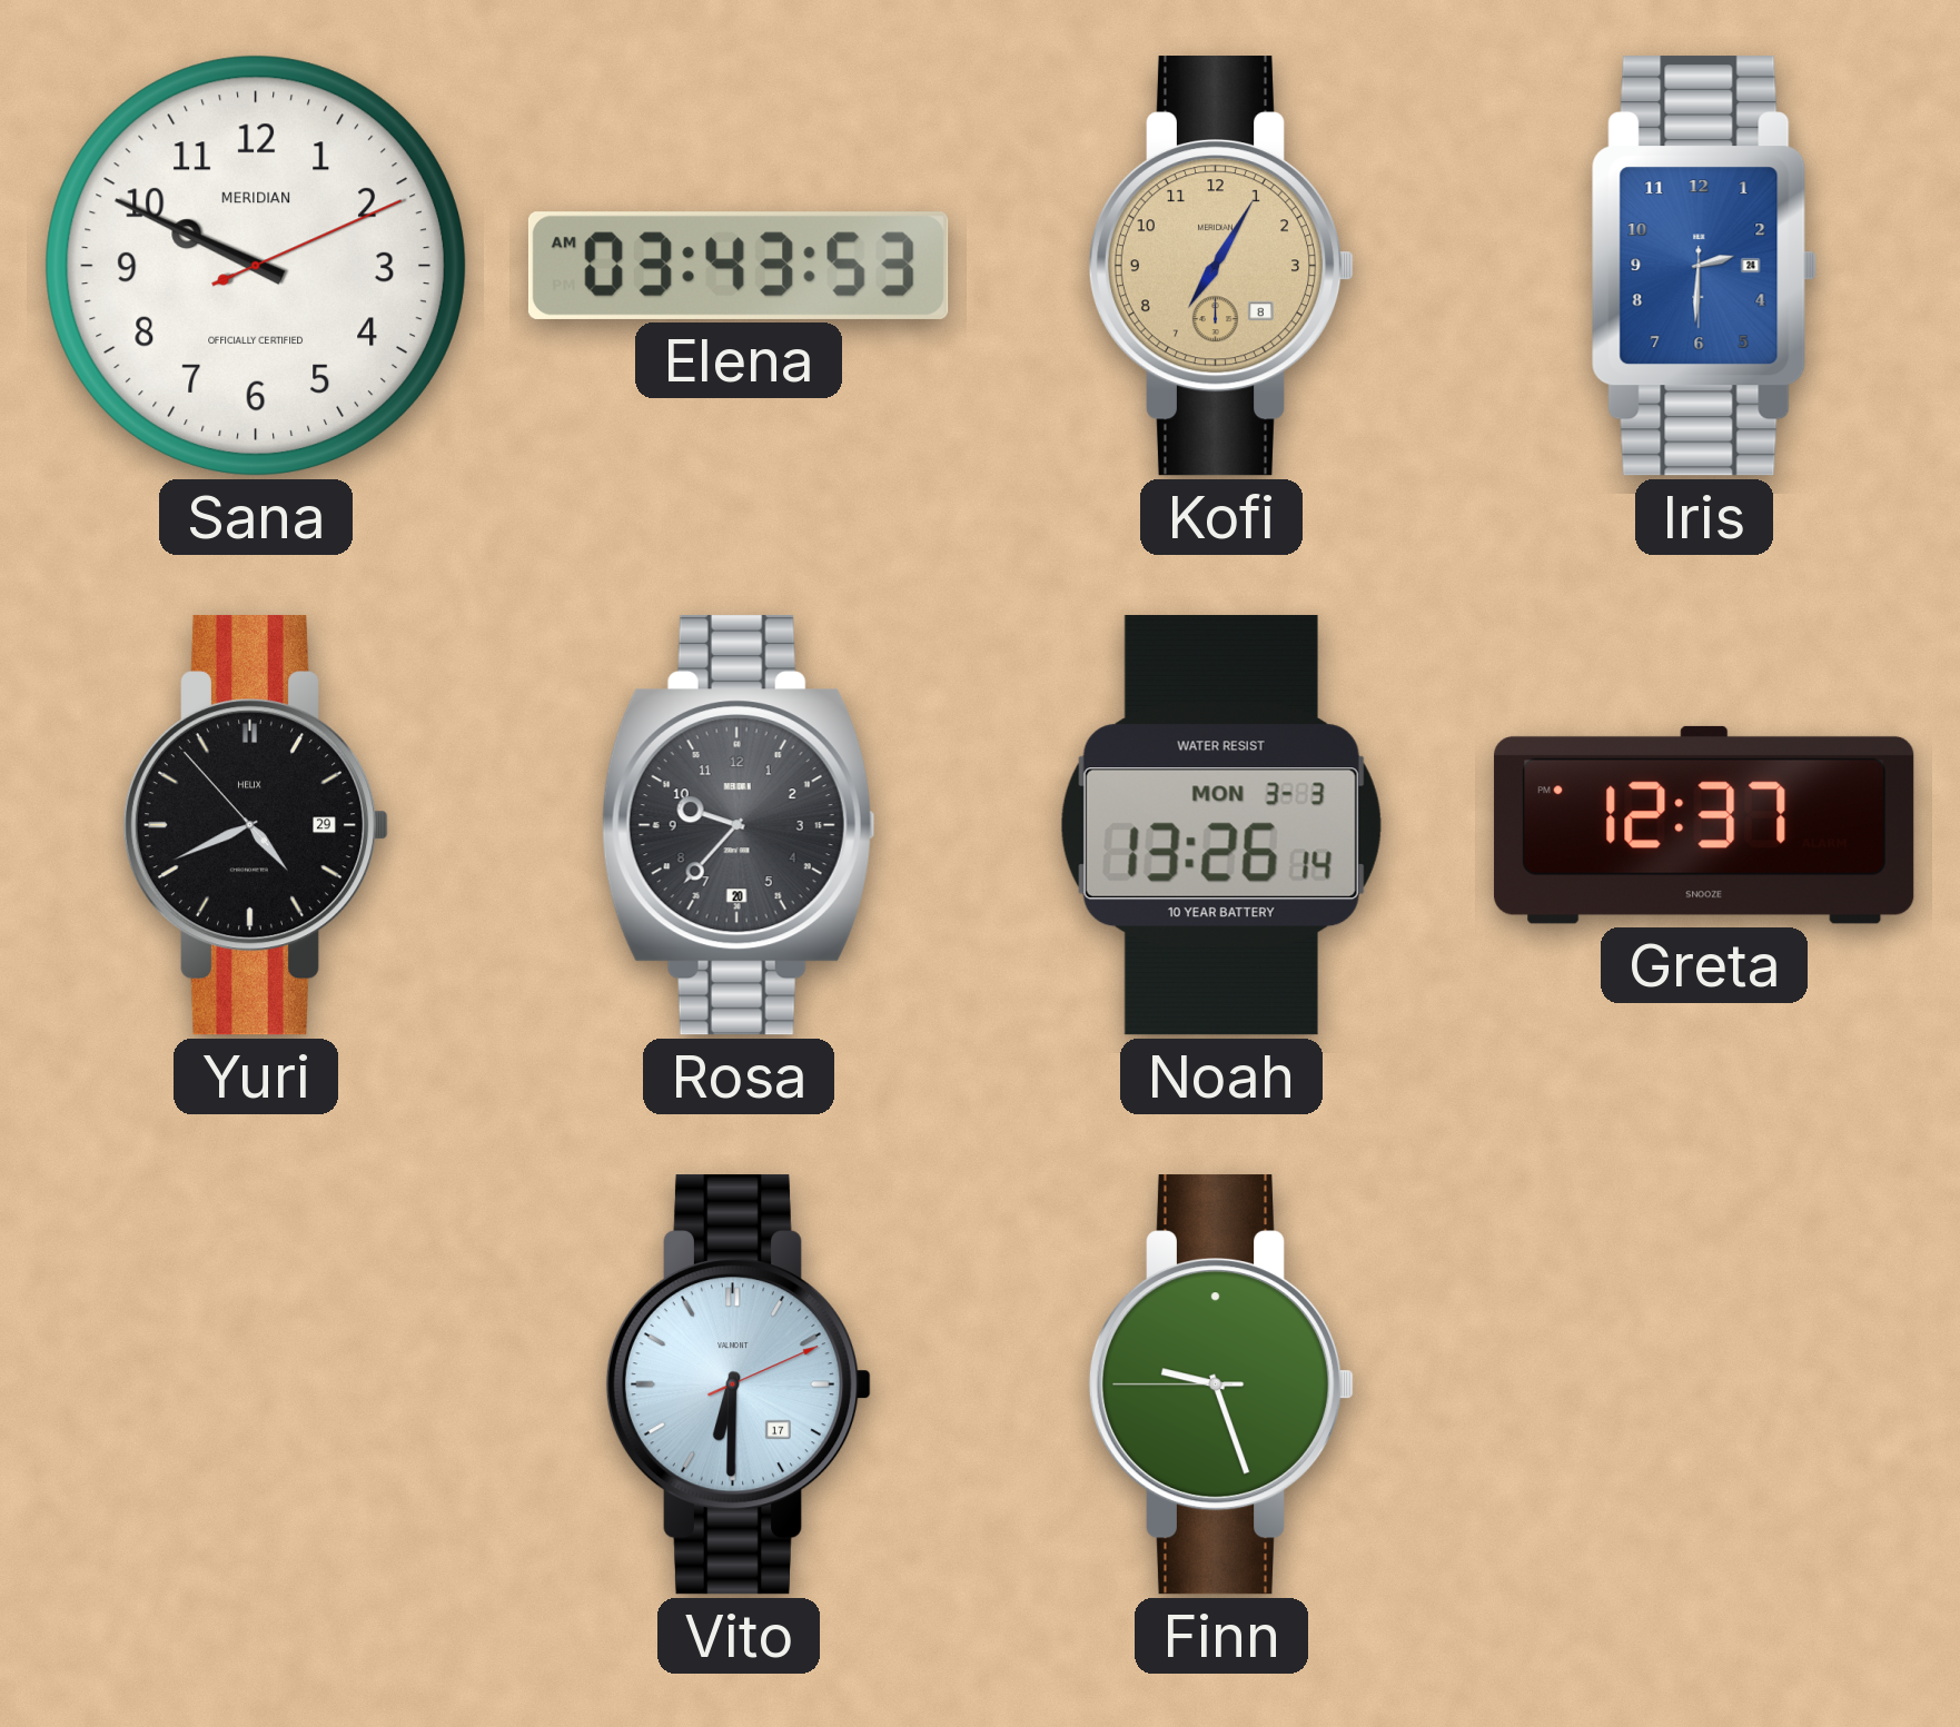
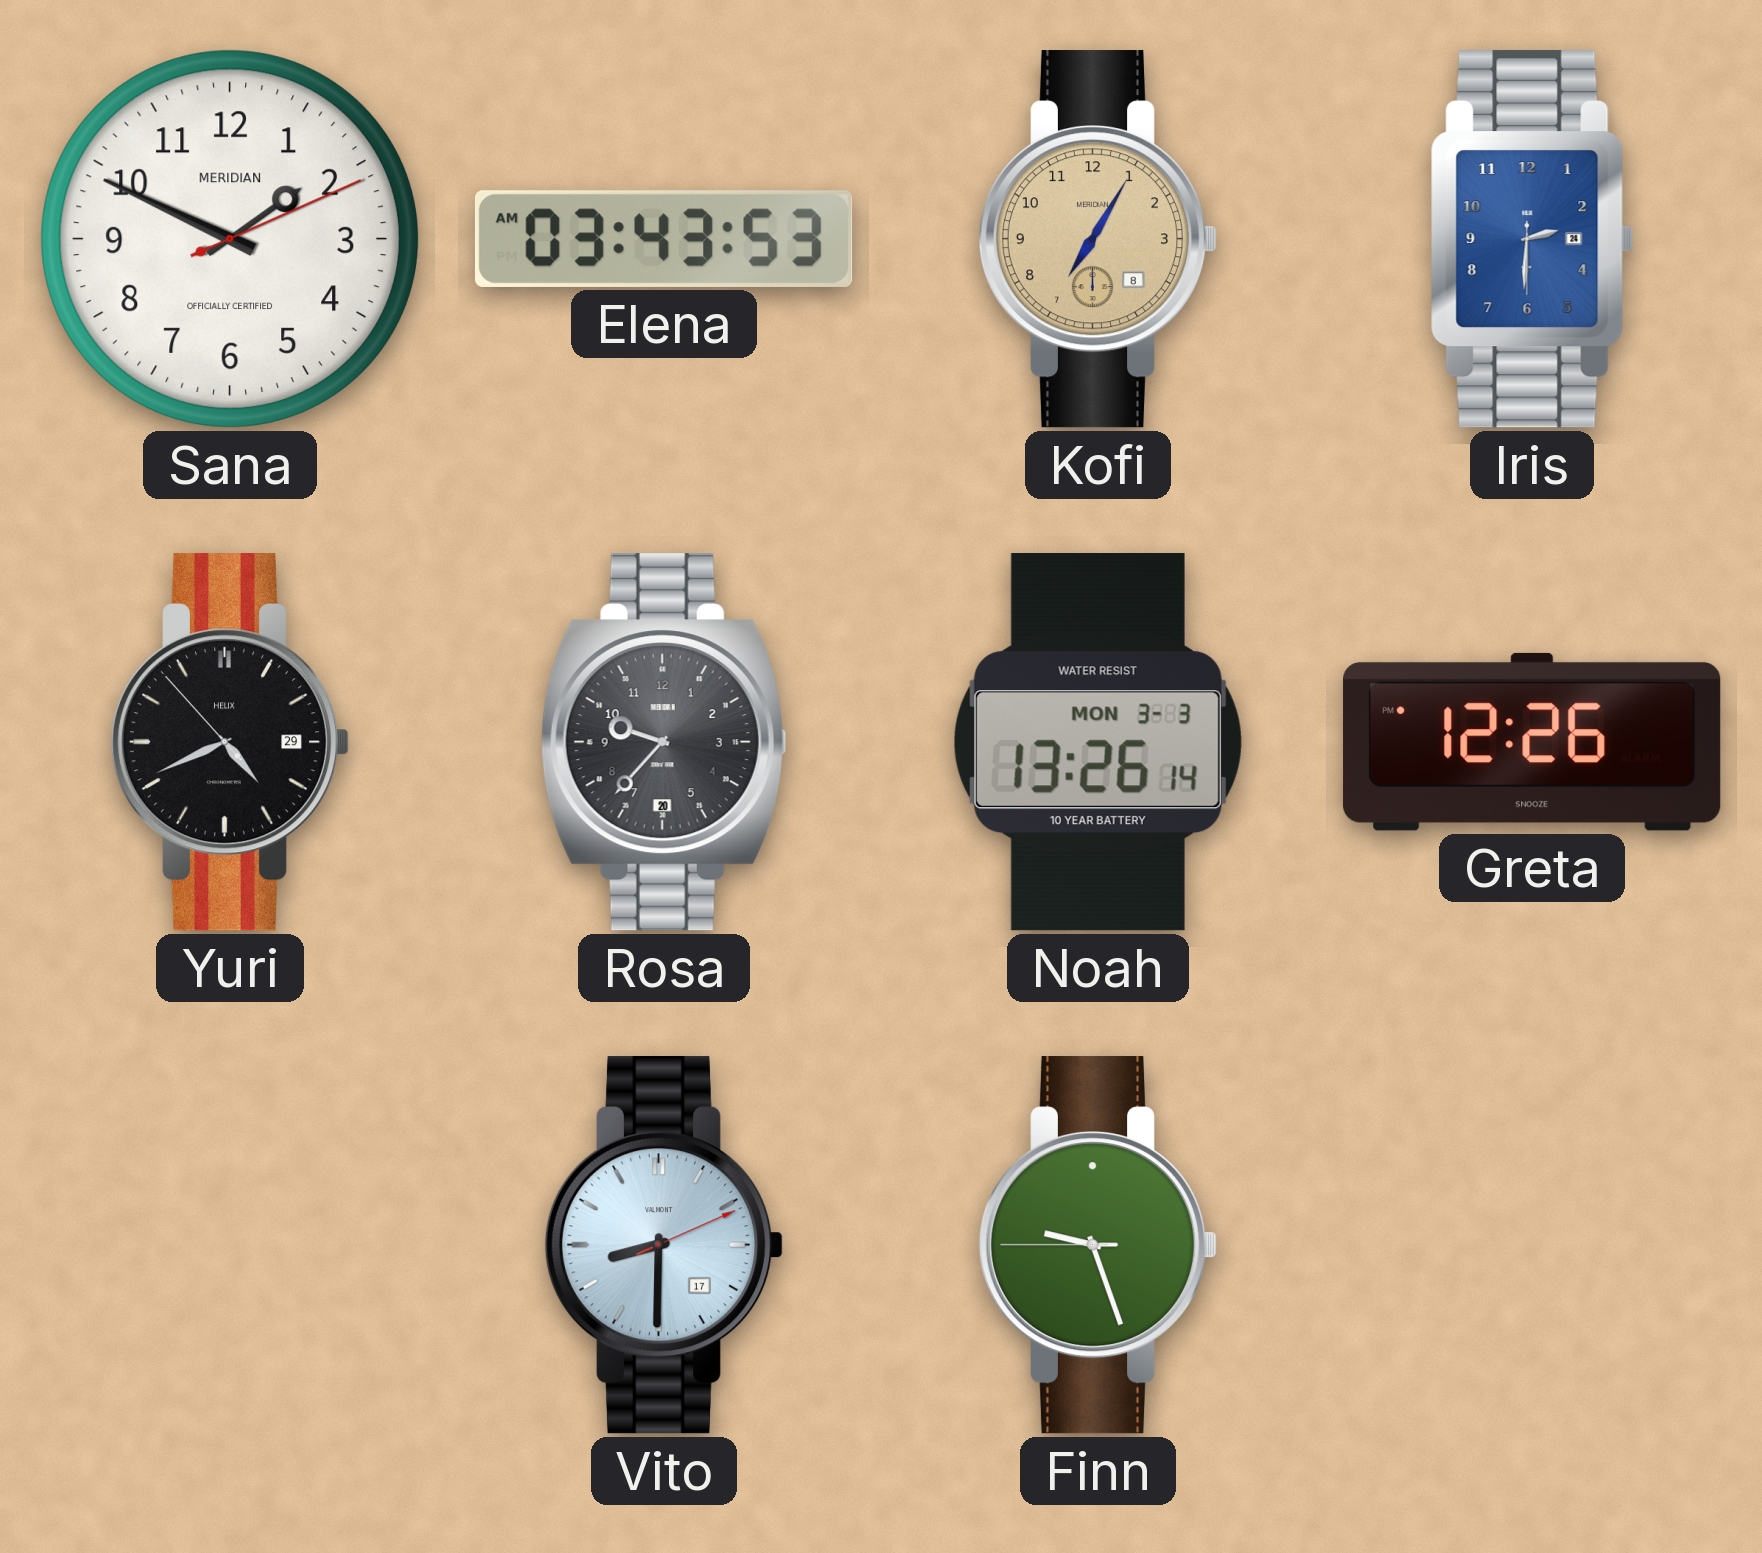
Sana: 9:49 -> 1:49 (230, 239)
Greta: 12:37 -> 12:26 (1532, 742)
Vito: 6:30 -> 8:30 (664, 1245)
